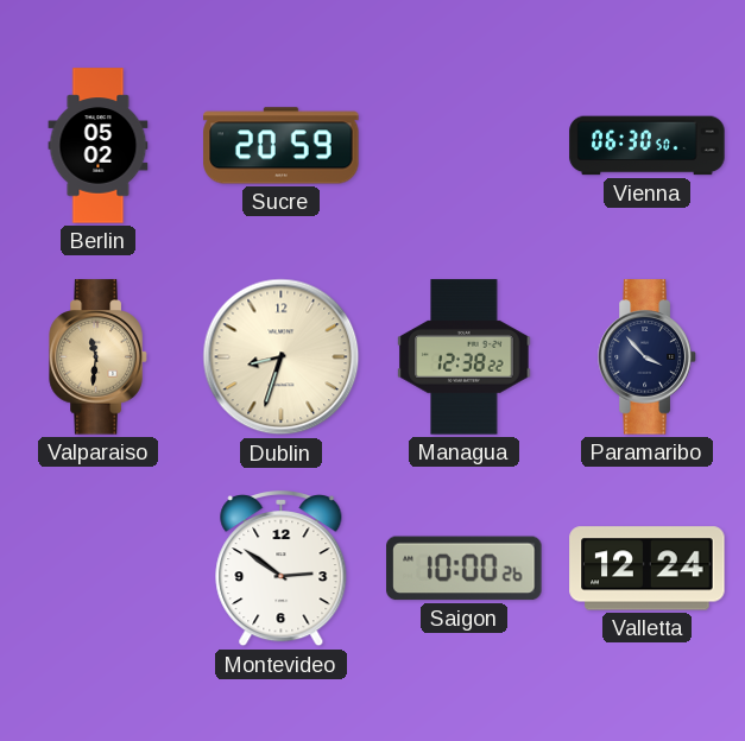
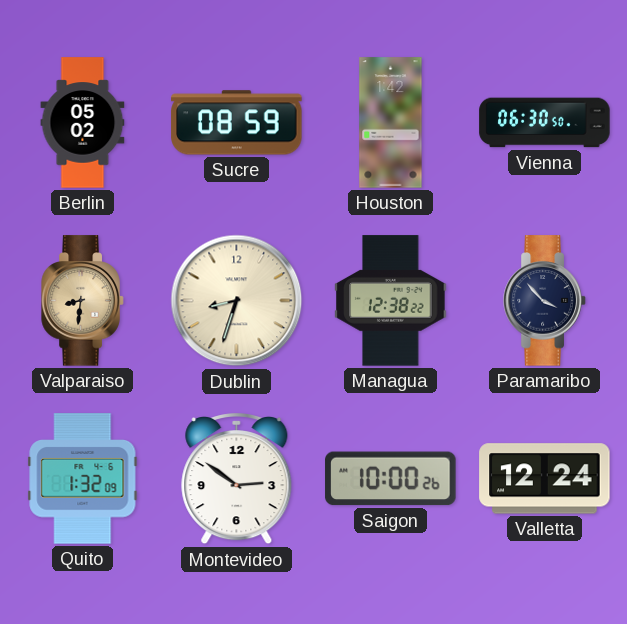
Sucre: 20:59 -> 08:59 (237, 123)
Houston: none -> 1:42 (391, 123)
Valparaiso: 11:31 -> 8:31 (83, 301)
Quito: none -> 1:32 (83, 479)
